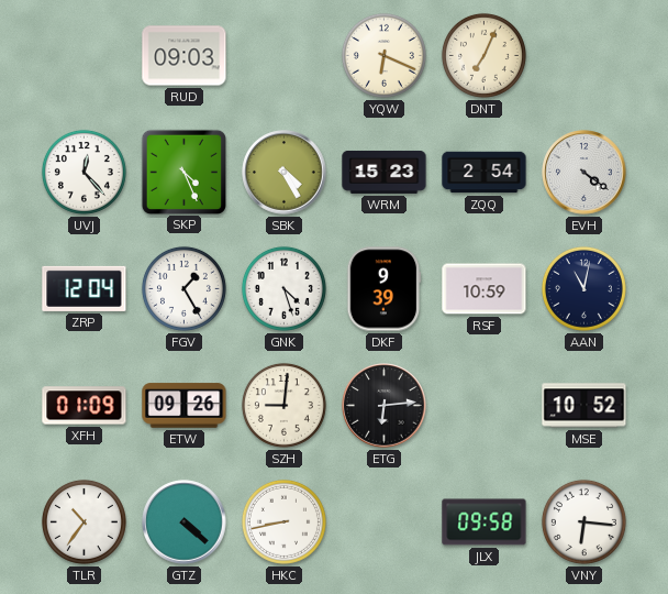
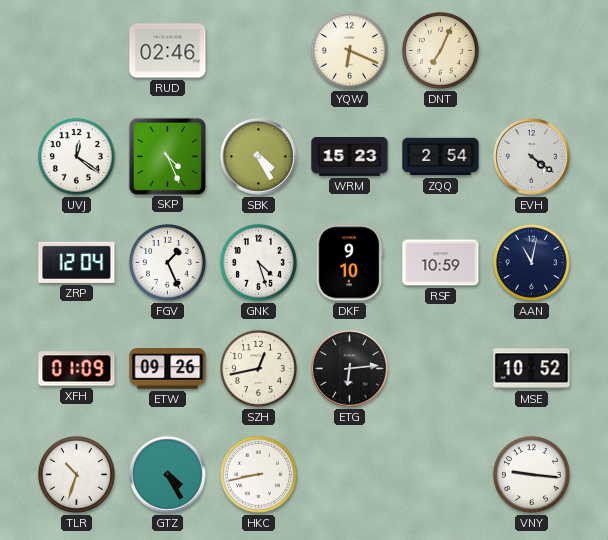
RUD: 09:03 -> 02:46 (168, 51)
UVJ: 12:23 -> 12:21 (76, 156)
FGV: 1:25 -> 1:26 (167, 262)
DKF: 9:39 -> 9:10 (350, 263)
SZH: 9:01 -> 12:43 (258, 368)
TLR: 10:36 -> 10:33 (76, 474)
GTZ: 4:22 -> 4:25 (168, 475)
JLX: 09:58 -> none (485, 522)
VNY: 6:16 -> 9:16 (531, 474)
